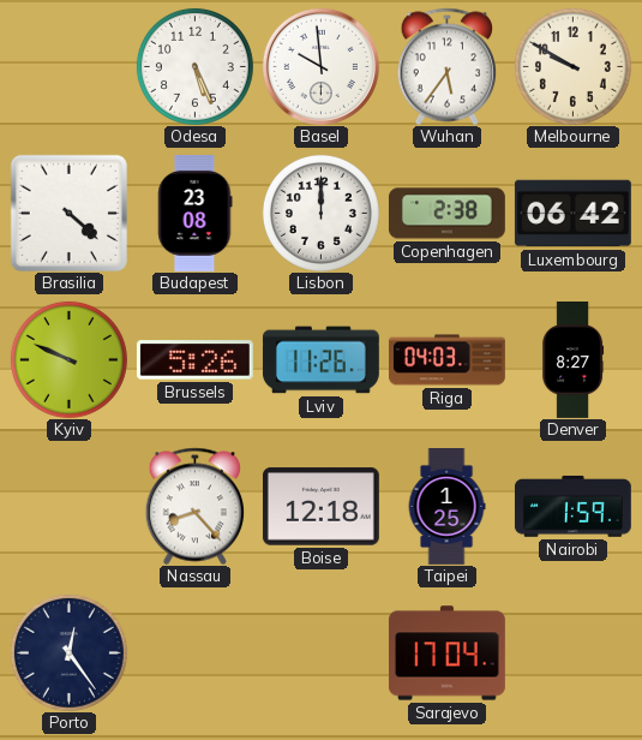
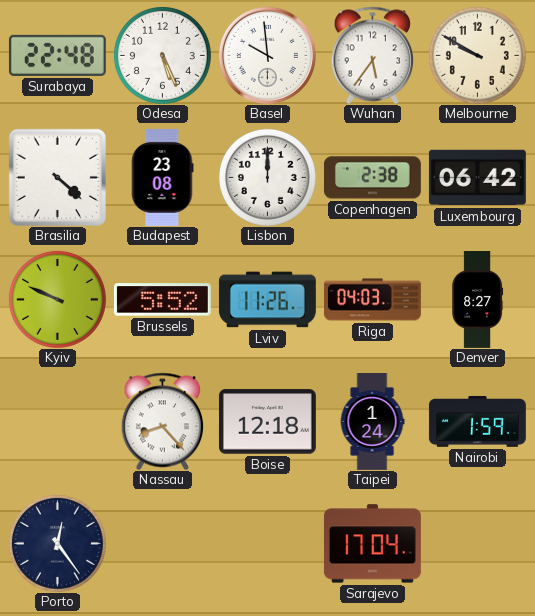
Surabaya: none -> 22:48 (57, 55)
Brussels: 5:26 -> 5:52 (162, 300)
Taipei: 1:25 -> 1:24 (372, 422)
